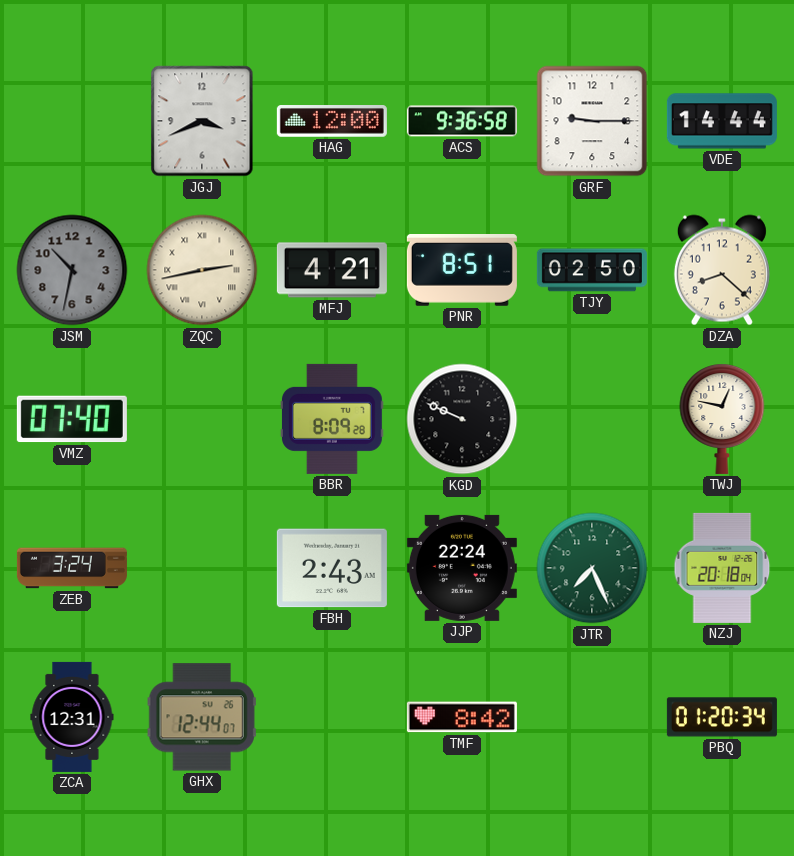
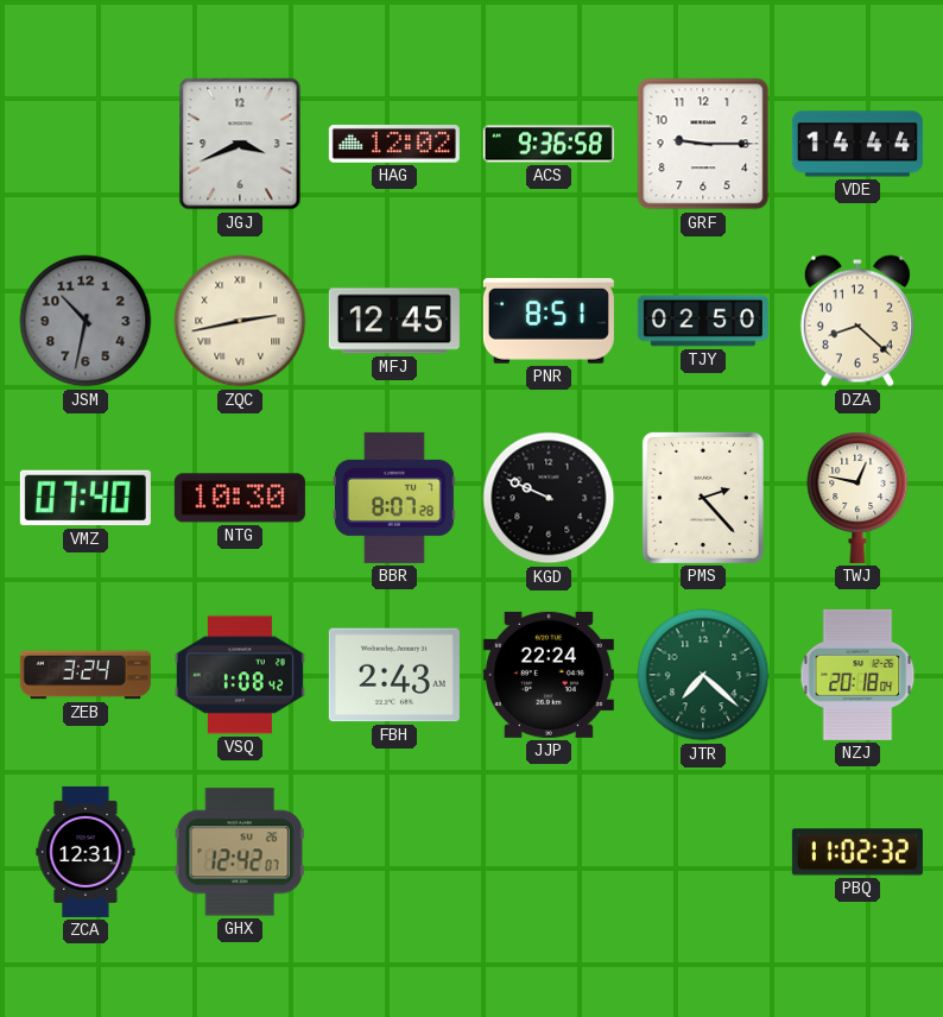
HAG: 12:00 -> 12:02 (394, 145)
MFJ: 4:21 -> 12:45 (394, 321)
NTG: none -> 10:30 (240, 498)
BBR: 8:09 -> 8:07 (394, 498)
PMS: none -> 2:23 (703, 498)
VSQ: none -> 1:08 (240, 675)
JTR: 7:26 -> 7:22 (703, 675)
GHX: 12:44 -> 12:42 (240, 852)
TMF: 8:42 -> none (462, 717)
PBQ: 01:20 -> 11:02 (857, 852)
